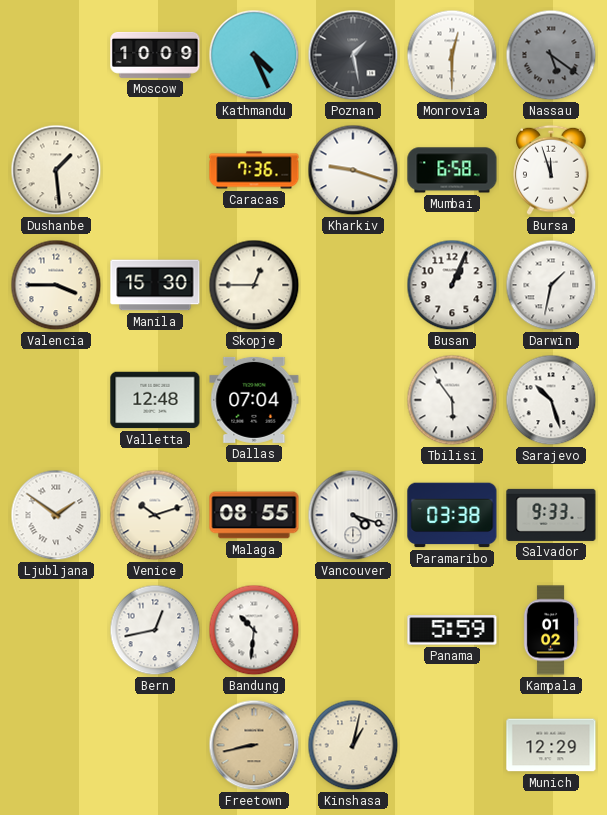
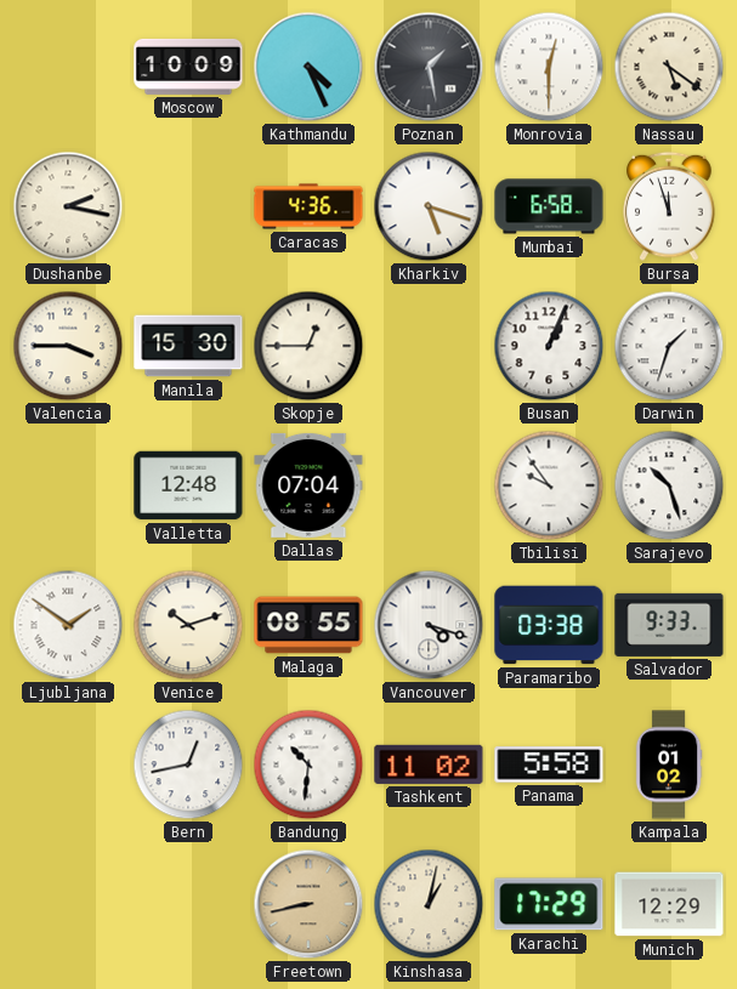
Nassau dial: grey -> cream (669, 67)
Dushanbe: 1:29 -> 2:17 (68, 206)
Caracas: 7:36 -> 4:36 (308, 206)
Kharkiv: 9:18 -> 5:18 (429, 206)
Darwin: 1:32 -> 1:33 (669, 346)
Tbilisi: 5:54 -> 9:54 (549, 485)
Tashkent: none -> 11:02 (429, 765)
Panama: 5:59 -> 5:58 (549, 765)
Karachi: none -> 17:29 (549, 904)
